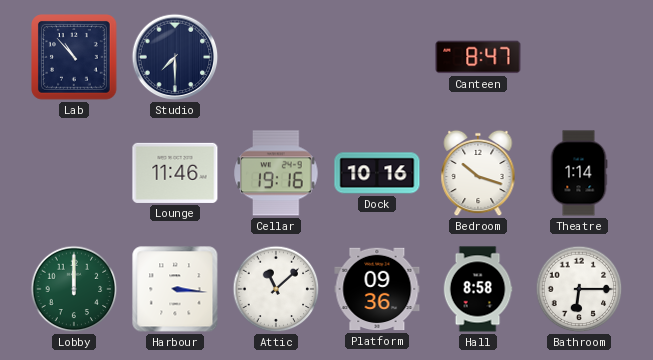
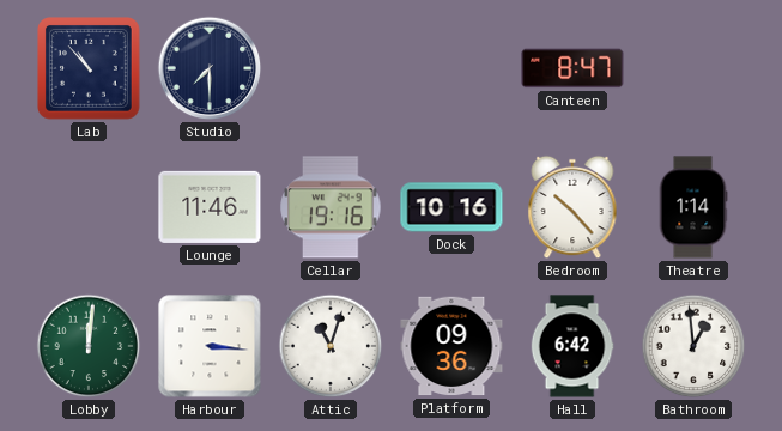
Bedroom: 10:18 -> 10:23 (572, 207)
Lobby: 12:00 -> 12:01 (89, 346)
Attic: 11:08 -> 11:03 (331, 346)
Hall: 8:58 -> 6:42 (572, 346)
Bathroom: 6:15 -> 12:59 (693, 346)
